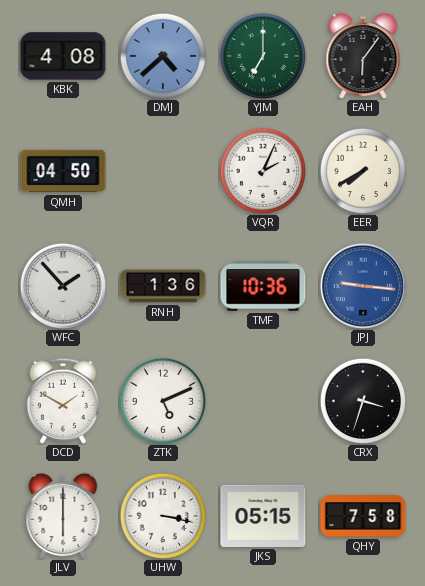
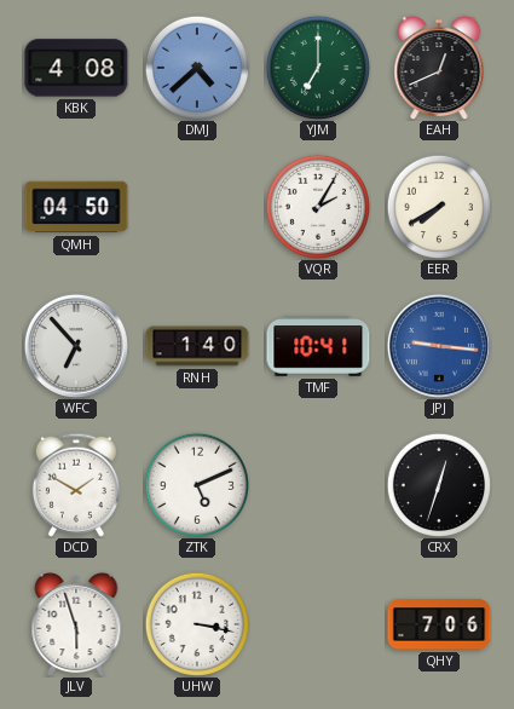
EAH: 6:06 -> 12:41 (439, 68)
VQR: 2:04 -> 2:05 (317, 206)
WFC: 1:53 -> 6:53 (76, 346)
RNH: 1:36 -> 1:40 (197, 346)
TMF: 10:36 -> 10:41 (318, 346)
CRX: 3:33 -> 12:33 (438, 484)
JLV: 6:00 -> 5:57 (76, 624)
JKS: 05:15 -> none (263, 516)
QHY: 7:58 -> 7:06 (439, 624)
